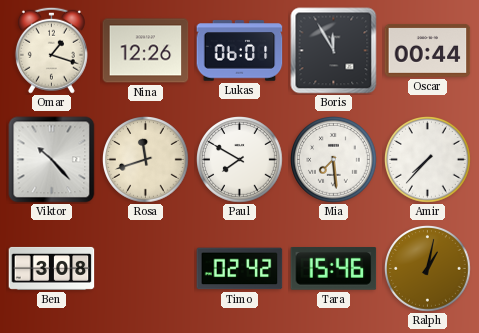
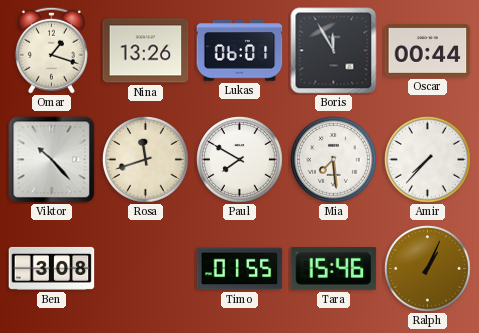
Nina: 12:26 -> 13:26 (146, 51)
Timo: 02:42 -> 01:55 (240, 269)
Ralph: 1:02 -> 1:04 (428, 269)
